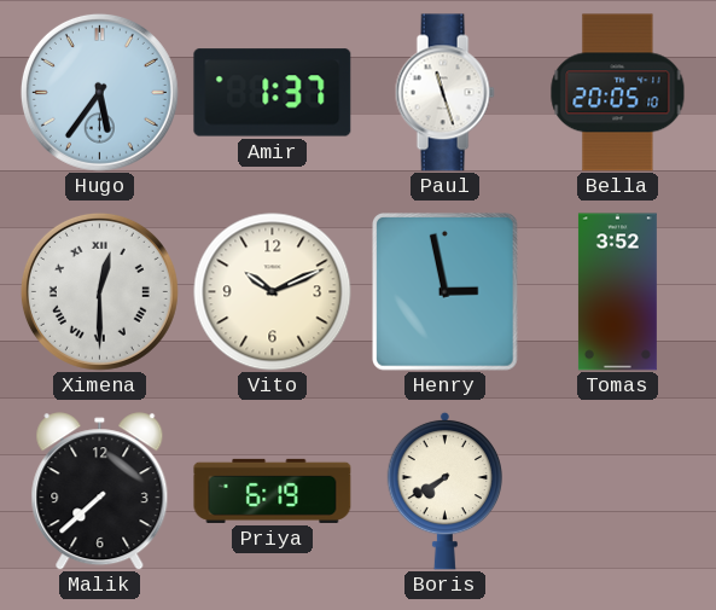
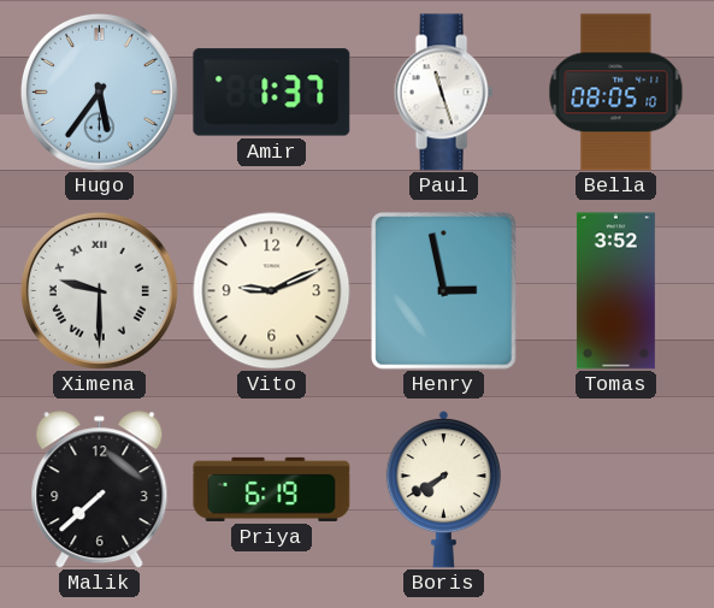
Bella: 20:05 -> 08:05 (616, 93)
Ximena: 12:30 -> 9:30 (99, 290)
Vito: 10:11 -> 9:11 (272, 291)
